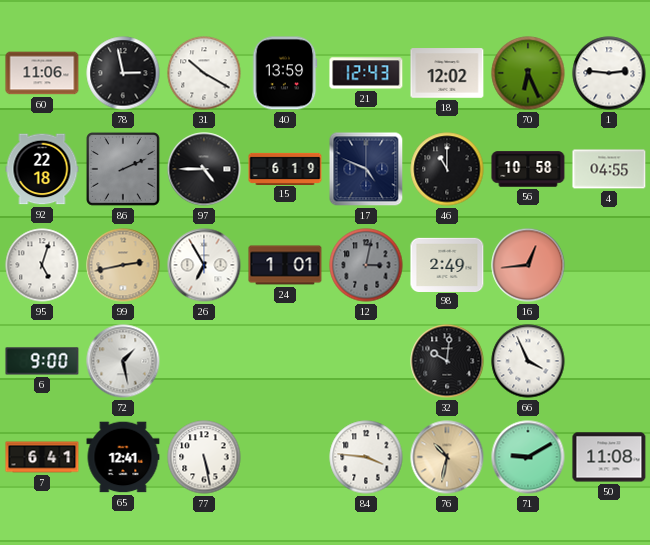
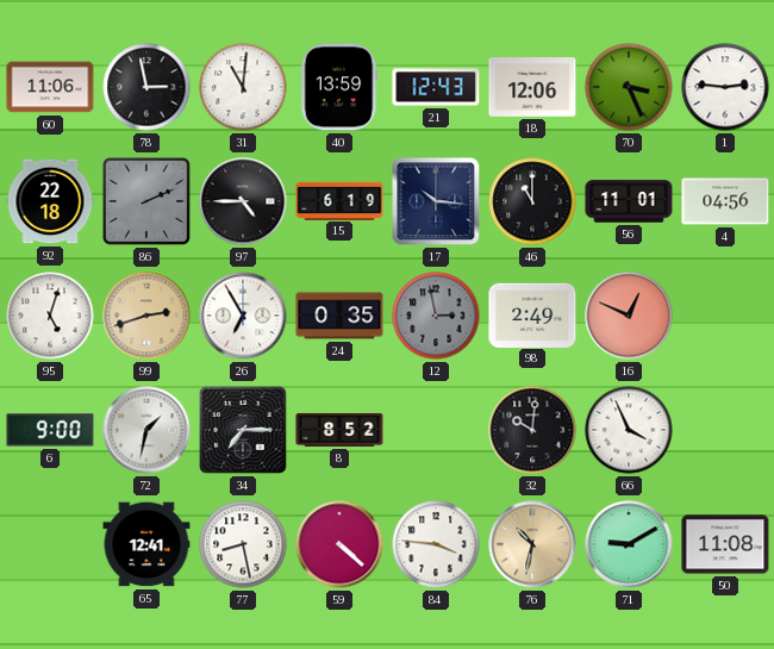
31: 10:20 -> 11:01 (243, 87)
18: 12:02 -> 12:06 (532, 87)
70: 6:26 -> 3:26 (629, 87)
17: 4:49 -> 10:16 (436, 201)
56: 10:58 -> 11:01 (629, 201)
4: 04:55 -> 04:56 (725, 201)
99: 2:43 -> 2:42 (146, 316)
24: 1:01 -> 0:35 (339, 316)
12: 3:02 -> 2:58 (436, 316)
16: 12:44 -> 12:49 (629, 316)
72: 1:28 -> 1:32 (146, 430)
34: none -> 7:15 (243, 430)
8: none -> 8:52 (339, 430)
7: 6:41 -> none (42, 457)
77: 5:28 -> 8:28 (243, 544)
59: none -> 4:22 (339, 544)
